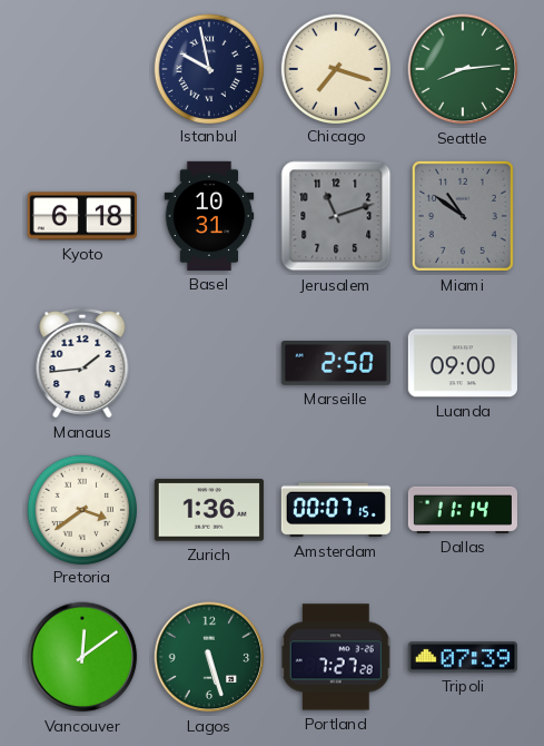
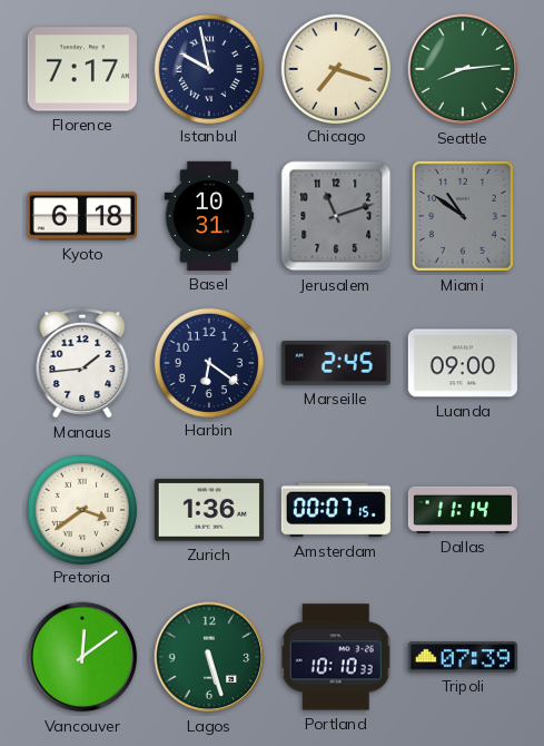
Florence: none -> 7:17 (82, 69)
Harbin: none -> 6:21 (208, 362)
Marseille: 2:50 -> 2:45 (336, 364)
Portland: 7:27 -> 10:10 (336, 657)
